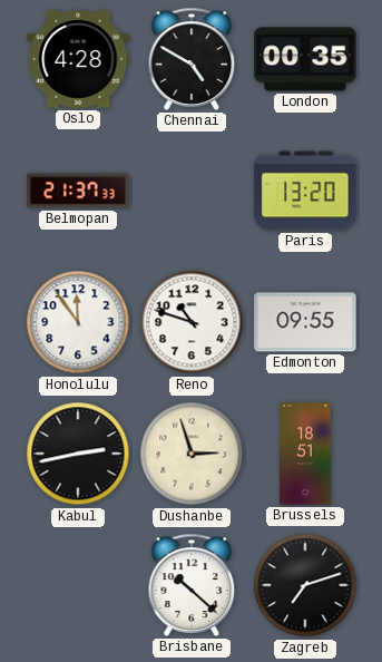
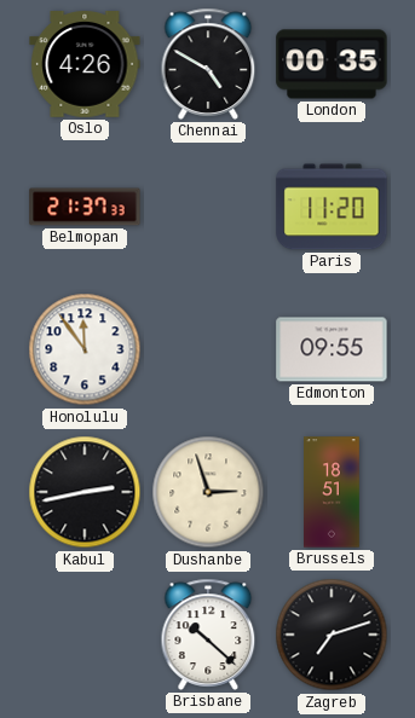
Oslo: 4:28 -> 4:26 (85, 65)
Paris: 13:20 -> 11:20 (332, 207)
Reno: 10:48 -> none (192, 322)
